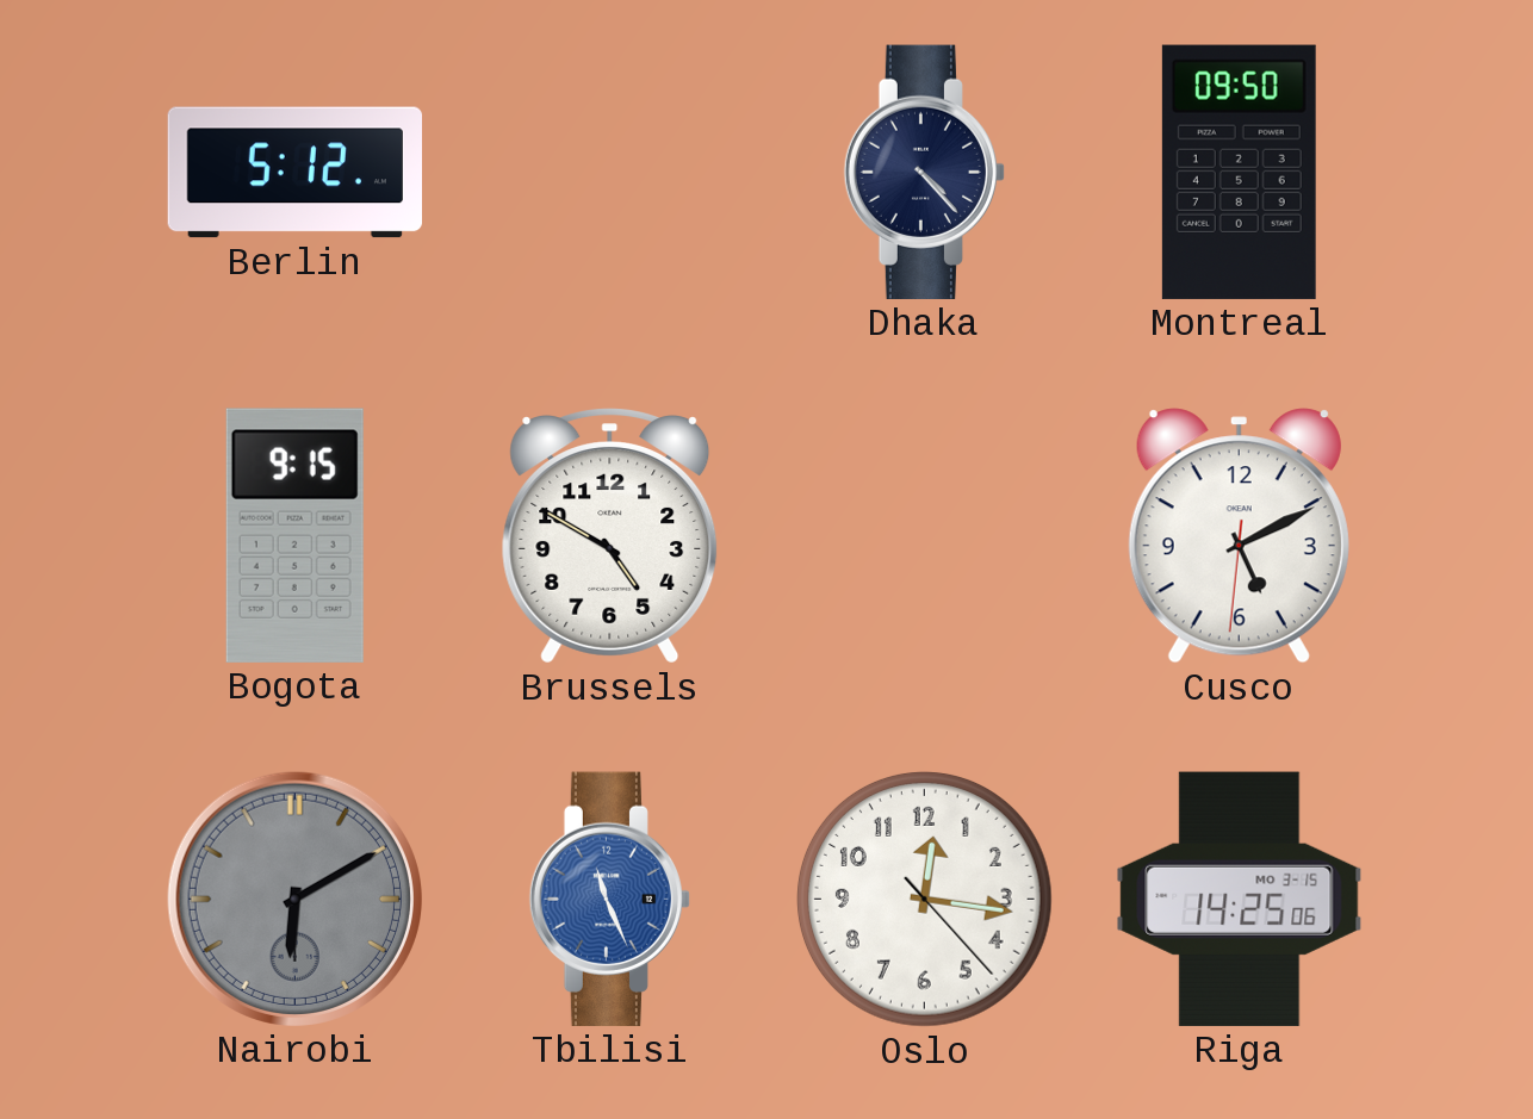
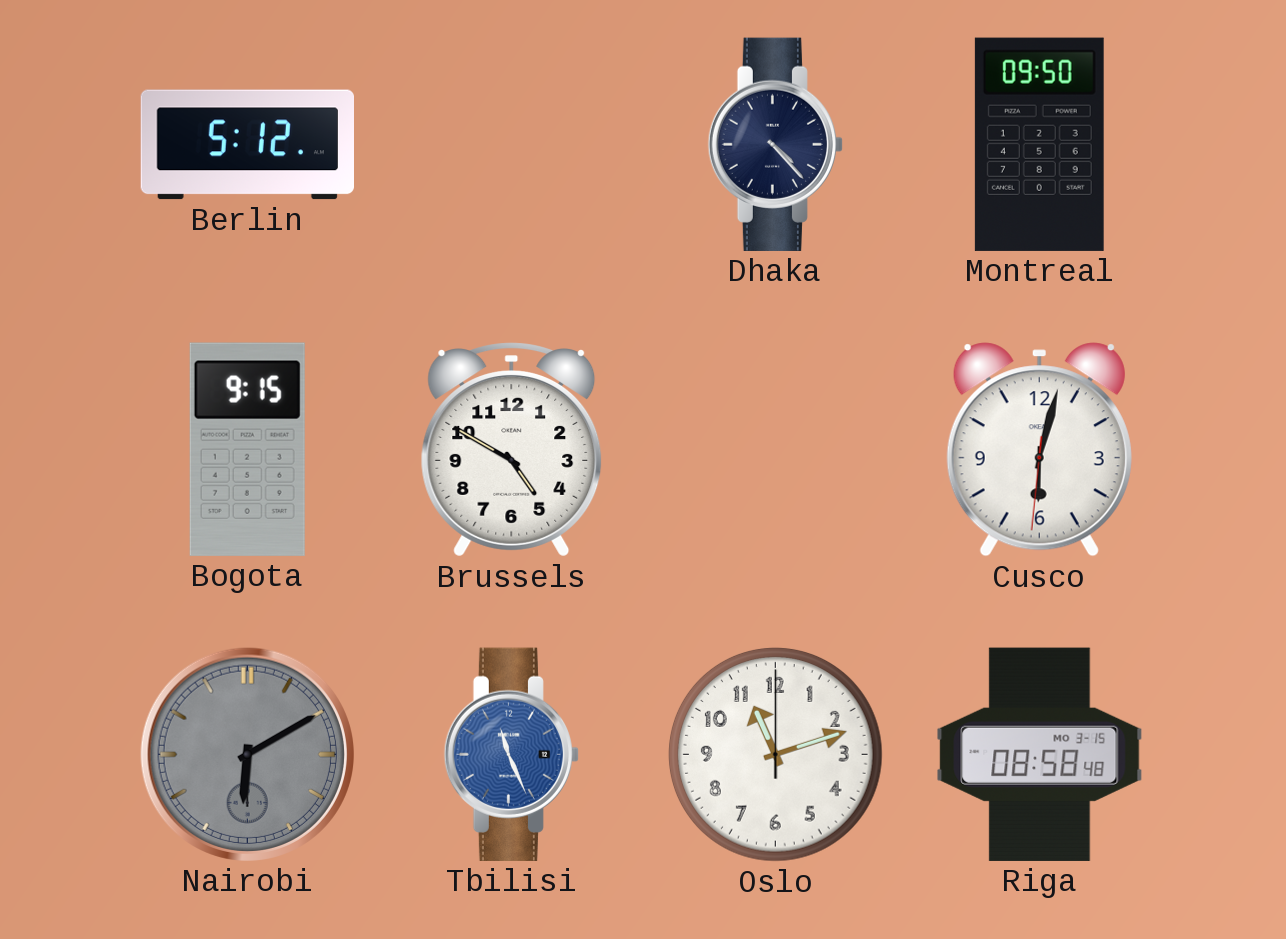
Cusco: 5:10 -> 6:02 (1039, 450)
Oslo: 12:16 -> 11:12 (775, 754)
Riga: 14:25 -> 08:58 (1040, 754)
